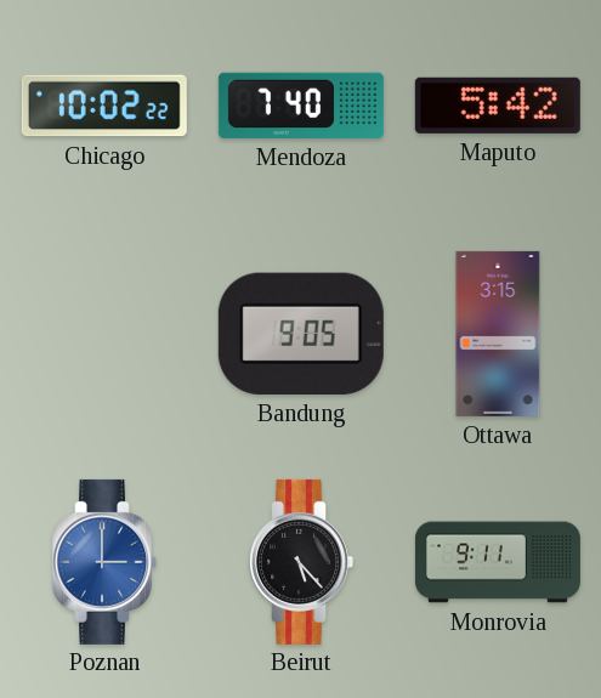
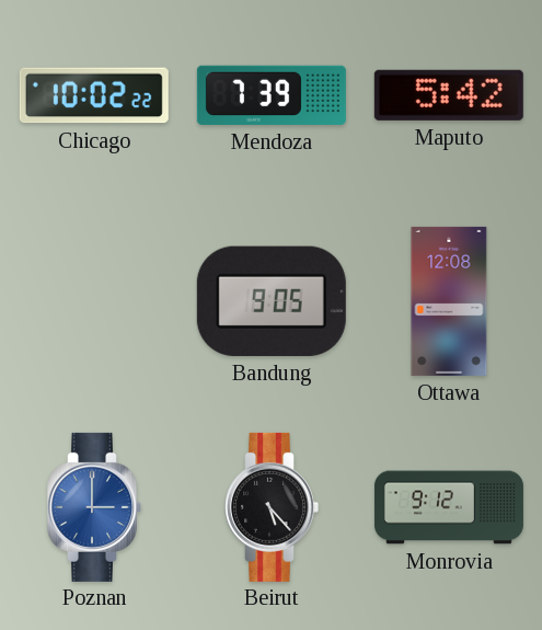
Mendoza: 7:40 -> 7:39 (272, 95)
Ottawa: 3:15 -> 12:08 (449, 301)
Monrovia: 9:11 -> 9:12 (449, 507)
